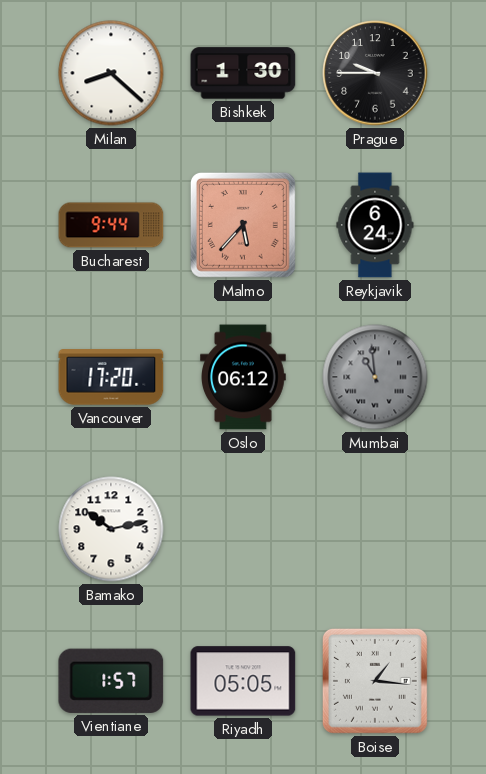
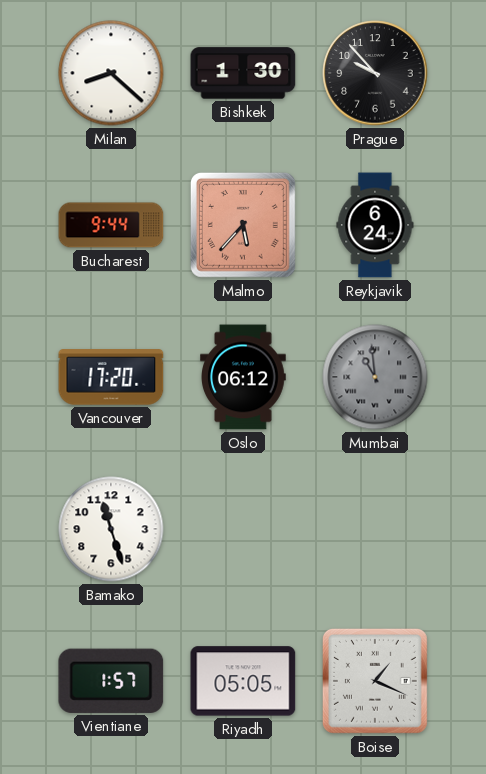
Prague: 9:45 -> 9:53 (375, 73)
Bamako: 10:13 -> 11:27 (111, 529)
Boise: 1:16 -> 1:19 (375, 681)
